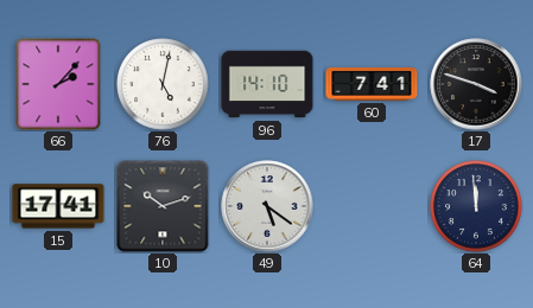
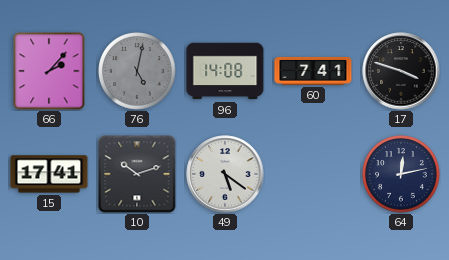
76 dial: white -> grey (137, 71)
96: 14:10 -> 14:08 (225, 71)
64: 11:59 -> 12:13 (401, 174)
